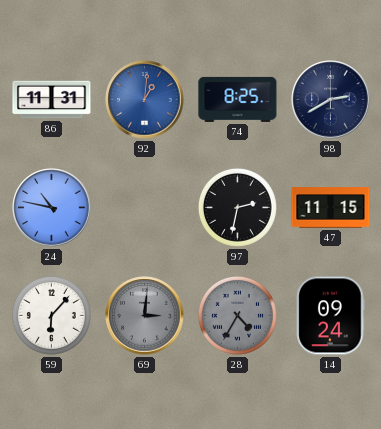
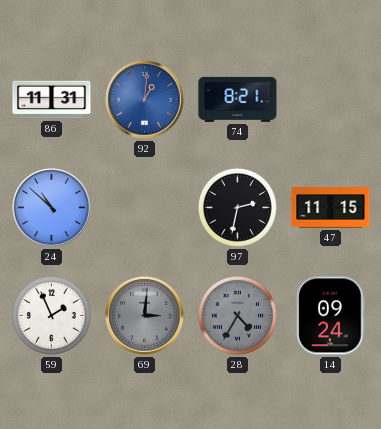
74: 8:25 -> 8:21 (238, 99)
98: 2:40 -> none (331, 100)
24: 10:47 -> 10:52 (52, 208)
59: 6:07 -> 1:56 (51, 315)
